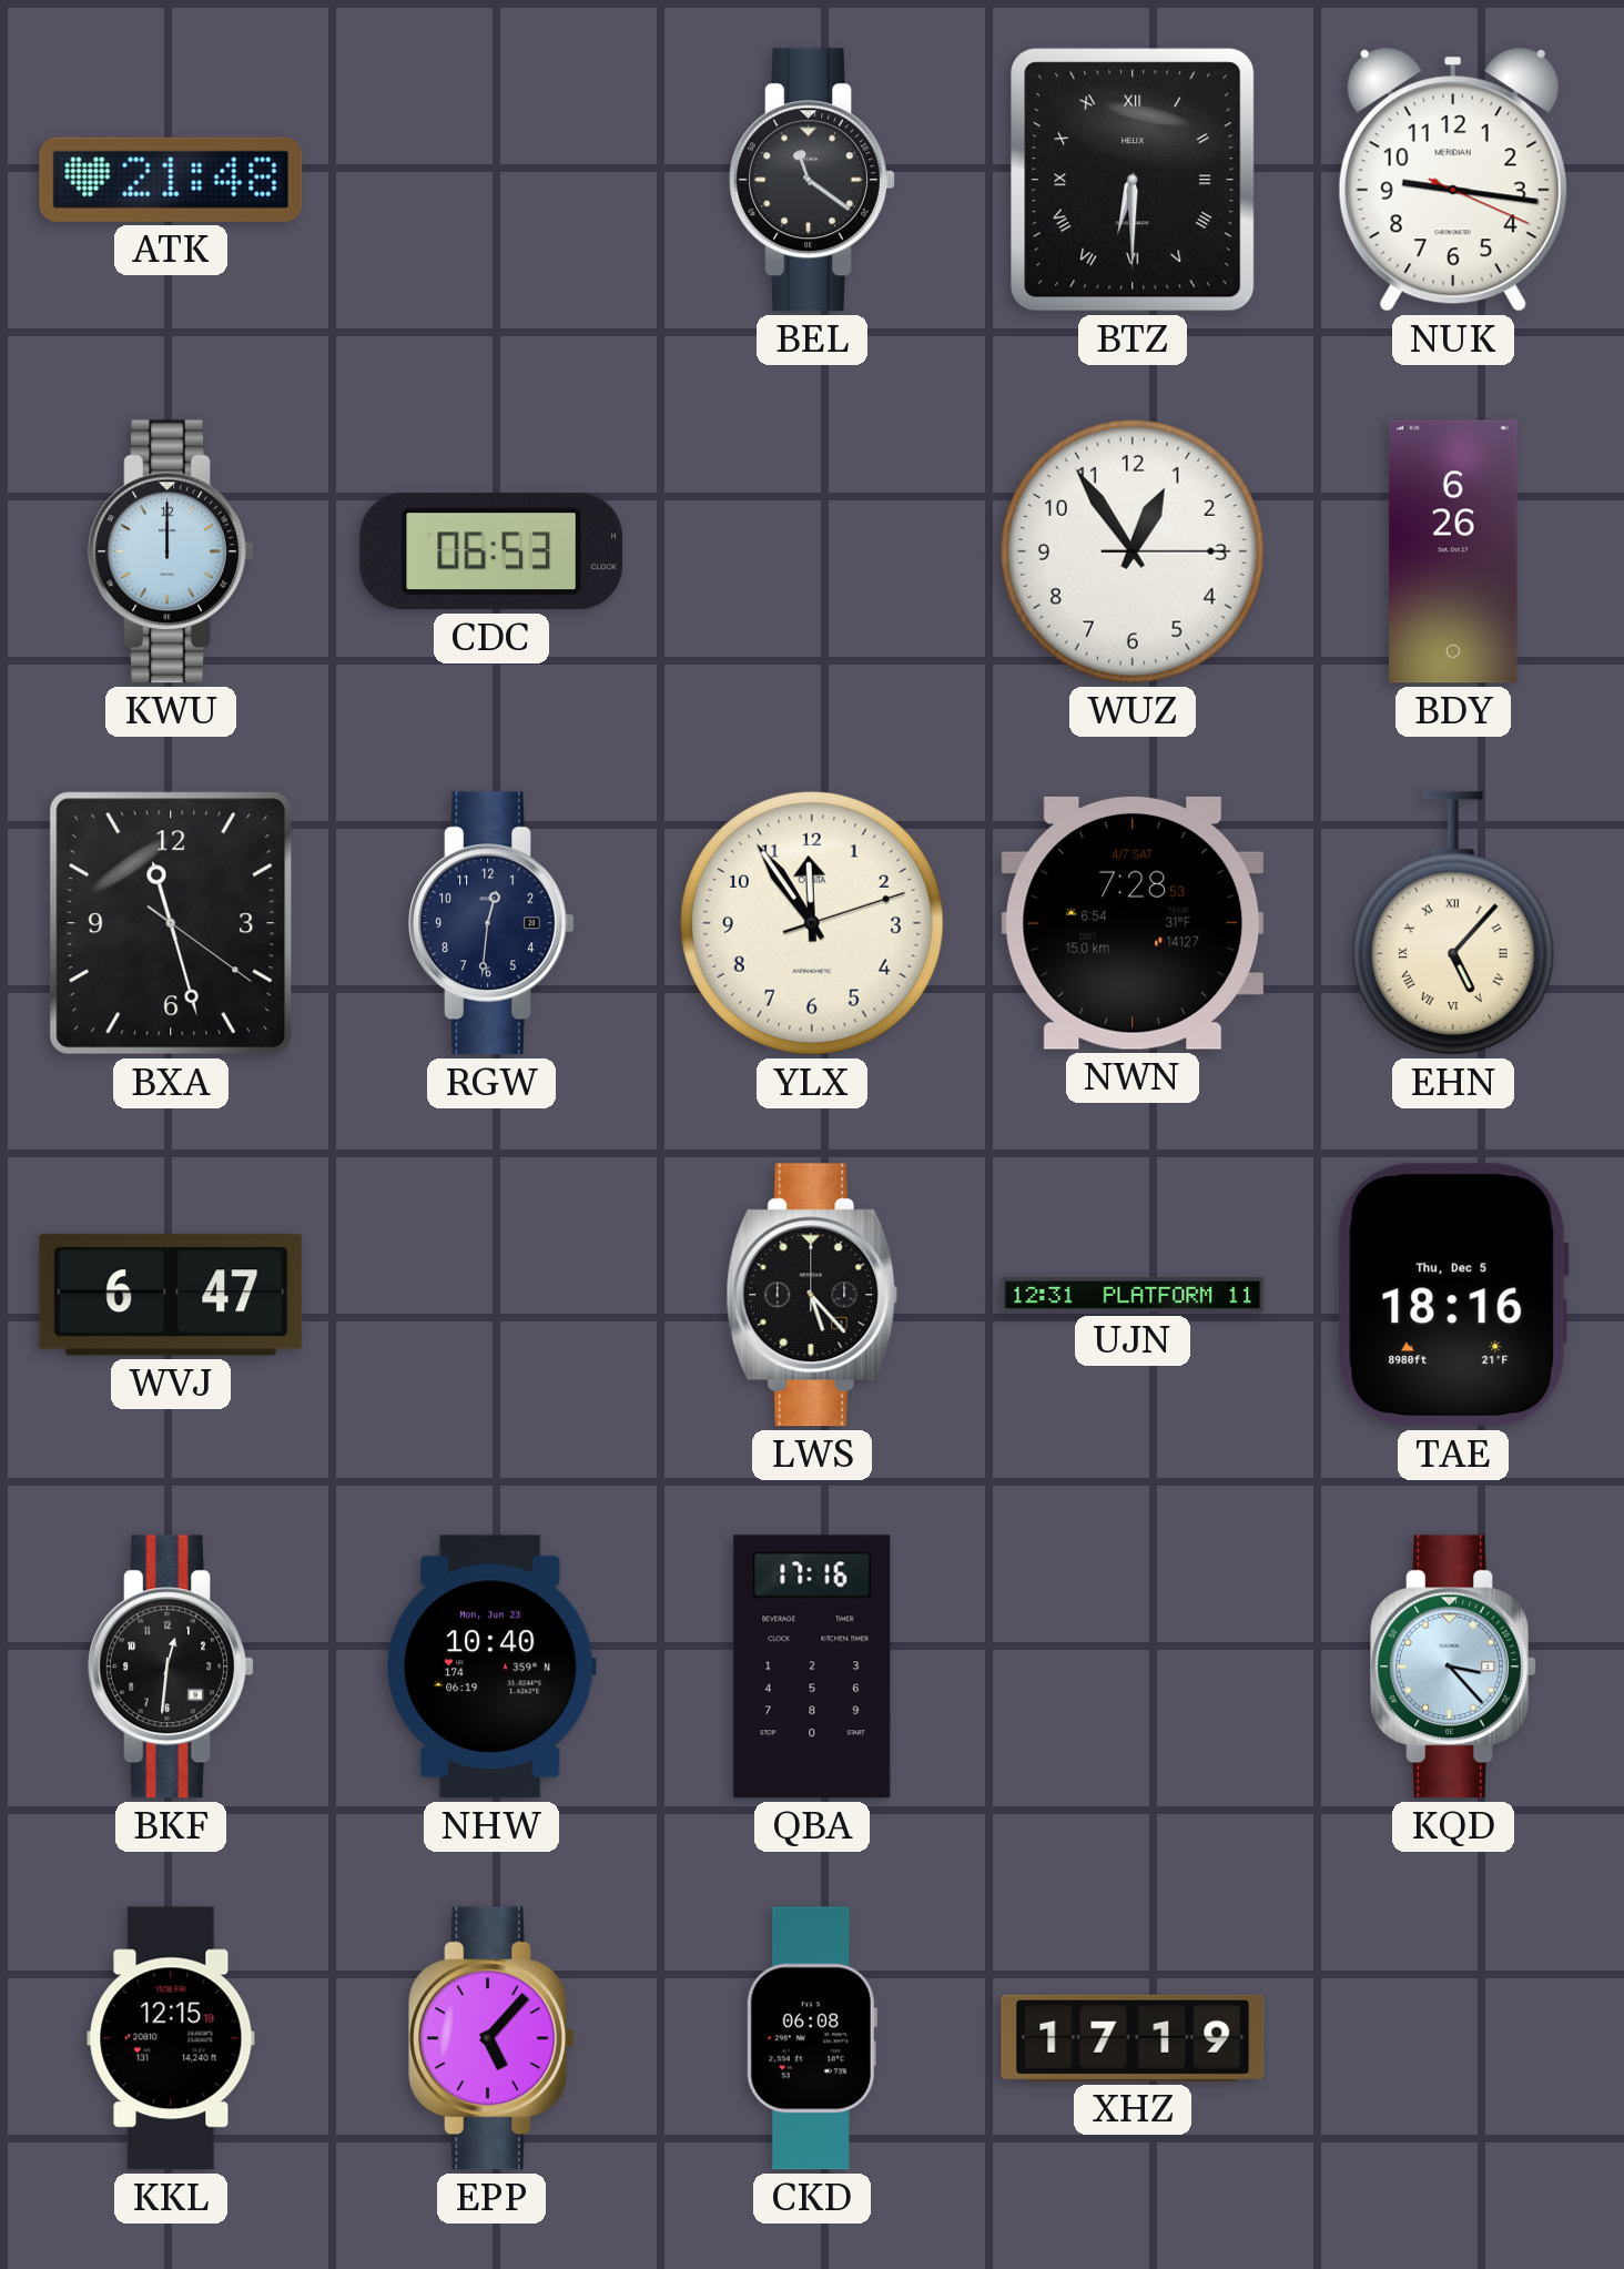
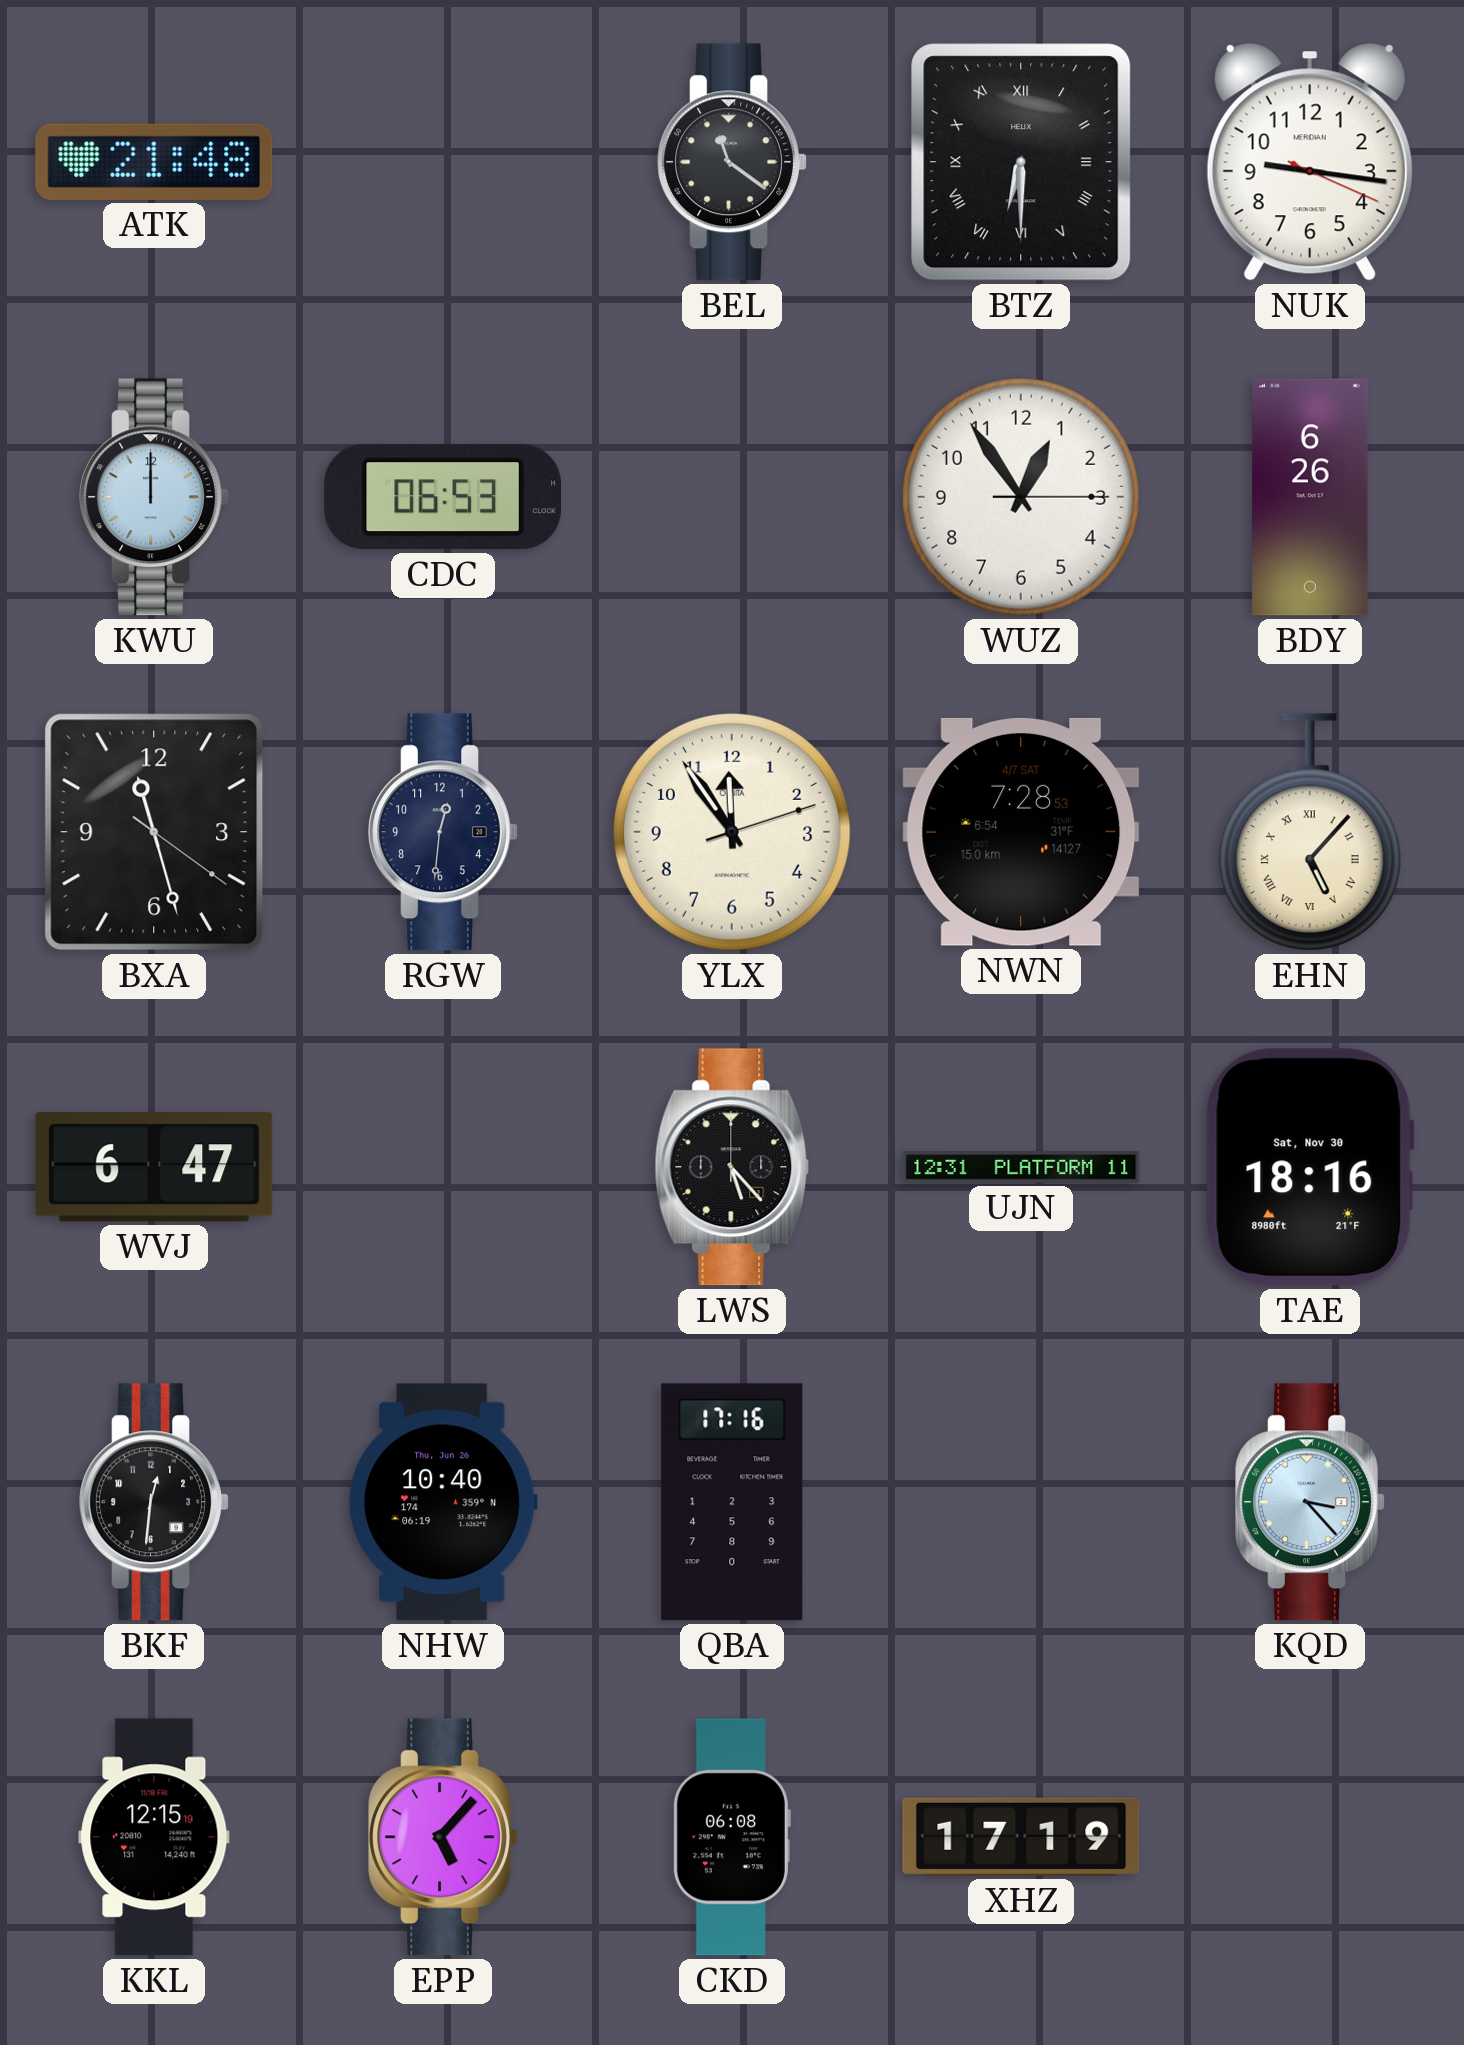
TAE date: Thu, Dec 5 -> Sat, Nov 30 (1310, 1167)
NHW date: Mon, Jun 23 -> Thu, Jun 26 (443, 1502)
